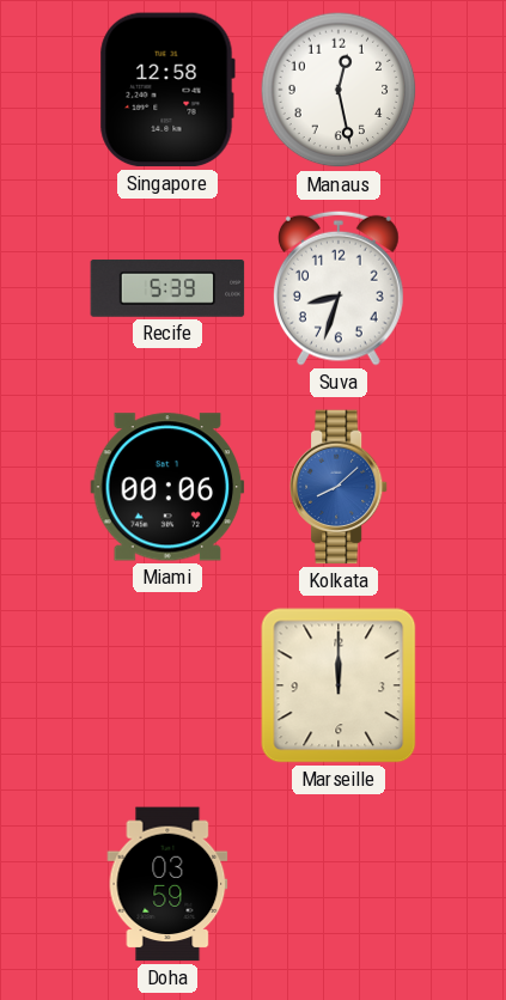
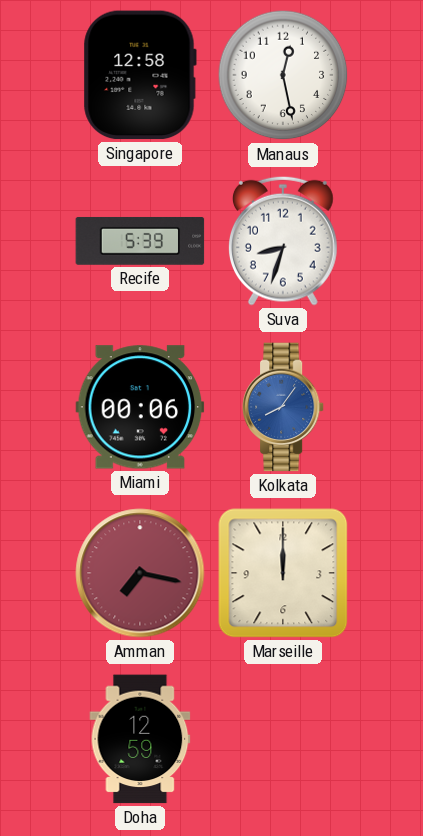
Kolkata: 8:08 -> 8:06 (283, 407)
Amman: none -> 7:17 (140, 573)
Doha: 03:59 -> 12:59 (140, 739)
